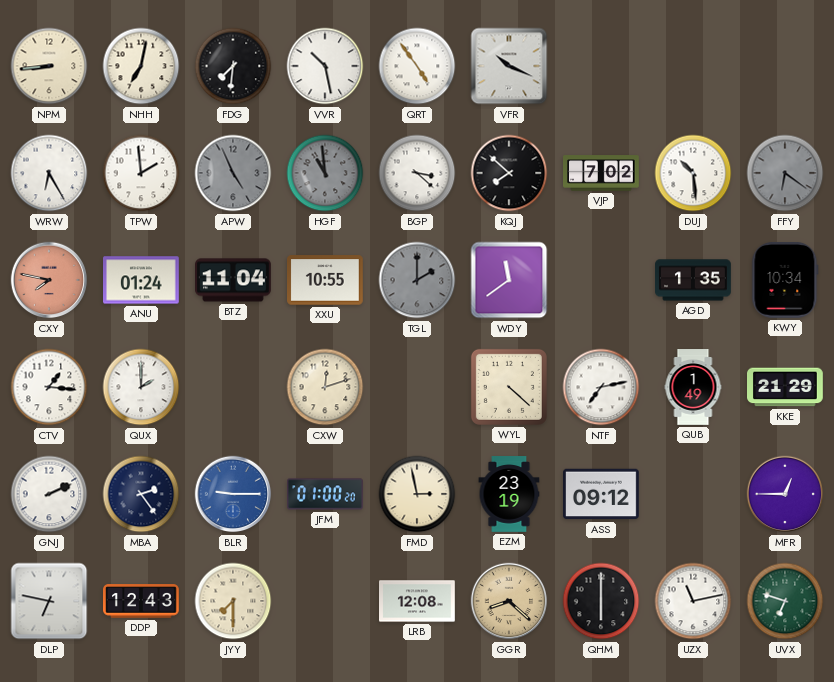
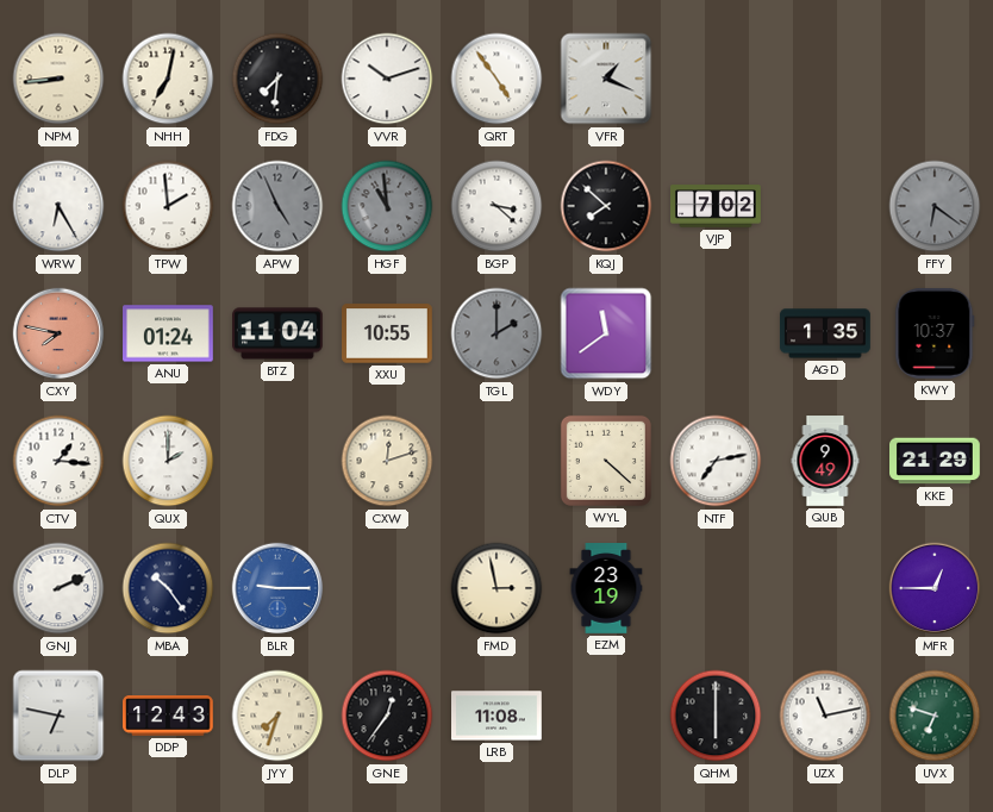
VVR: 10:28 -> 10:12 (387, 79)
VFR: 10:19 -> 1:19 (606, 79)
DUJ: 10:29 -> none (693, 173)
KWY: 10:34 -> 10:37 (935, 335)
QUB: 1:49 -> 9:49 (825, 461)
MBA: 2:24 -> 10:24 (168, 588)
JFM: 01:00 -> none (326, 494)
ASS: 09:12 -> none (602, 494)
JYY: 7:30 -> 7:33 (277, 716)
GNE: none -> 12:36 (387, 716)
LRB: 12:08 -> 11:08 (498, 716)
GGR: 8:22 -> none (509, 601)
